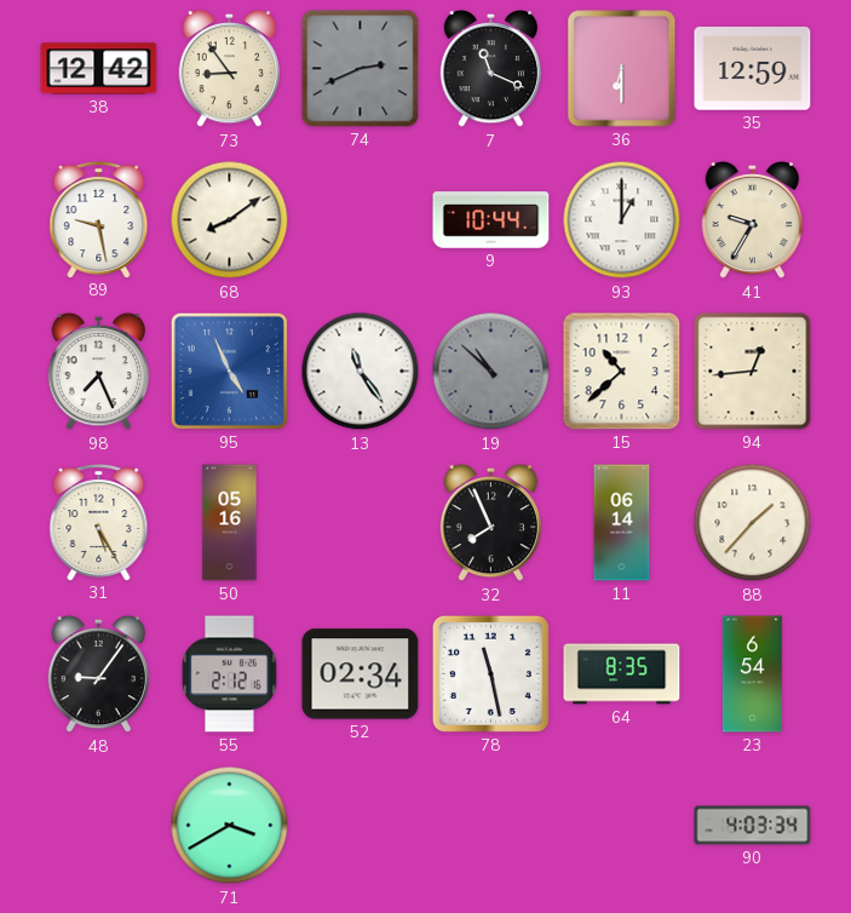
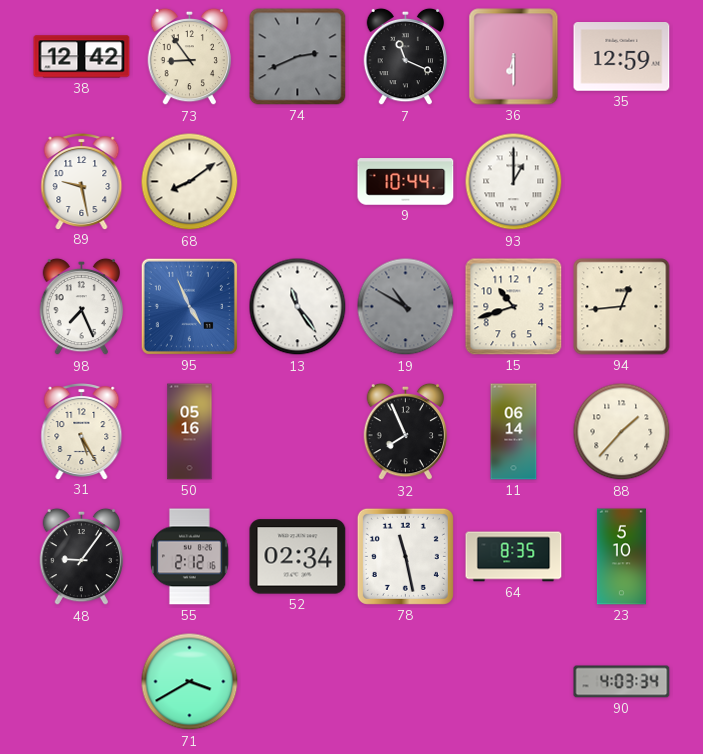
41: 9:35 -> none (753, 220)
19: 10:52 -> 10:50 (406, 307)
15: 10:38 -> 10:42 (514, 307)
23: 6:54 -> 5:10 (621, 557)
